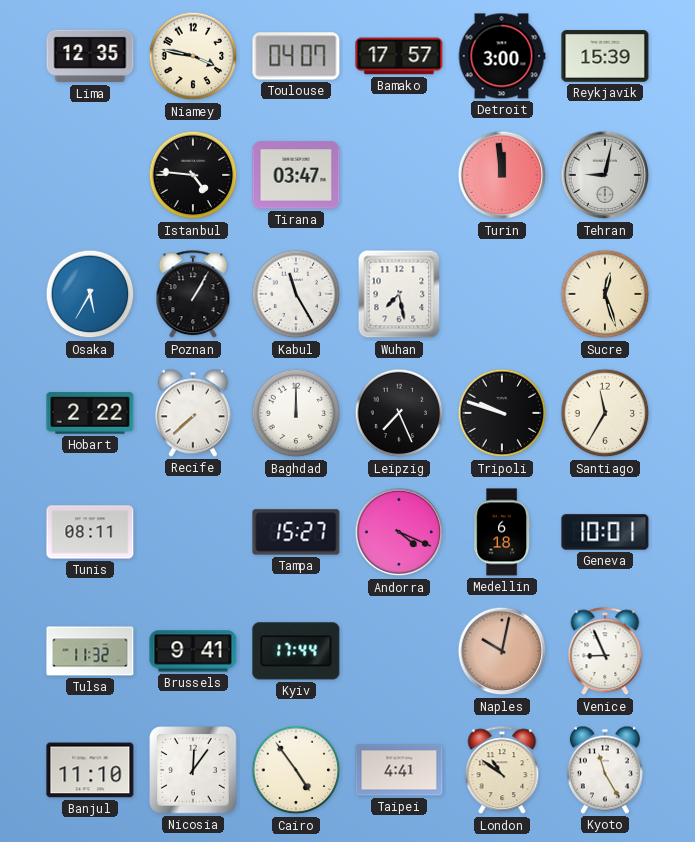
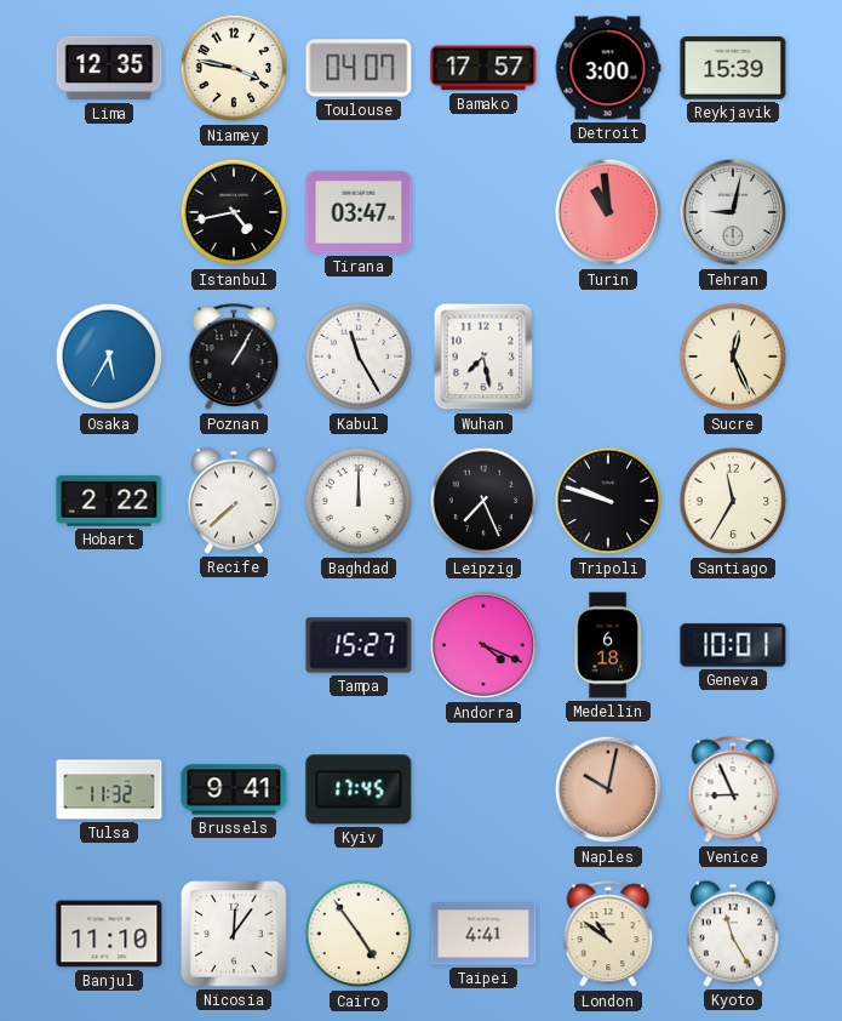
Istanbul: 4:46 -> 4:43 (234, 212)
Turin: 11:59 -> 10:59 (608, 212)
Sucre: 12:27 -> 12:26 (733, 357)
Tunis: 08:11 -> none (90, 532)
Kyiv: 17:44 -> 17:45 (359, 789)
